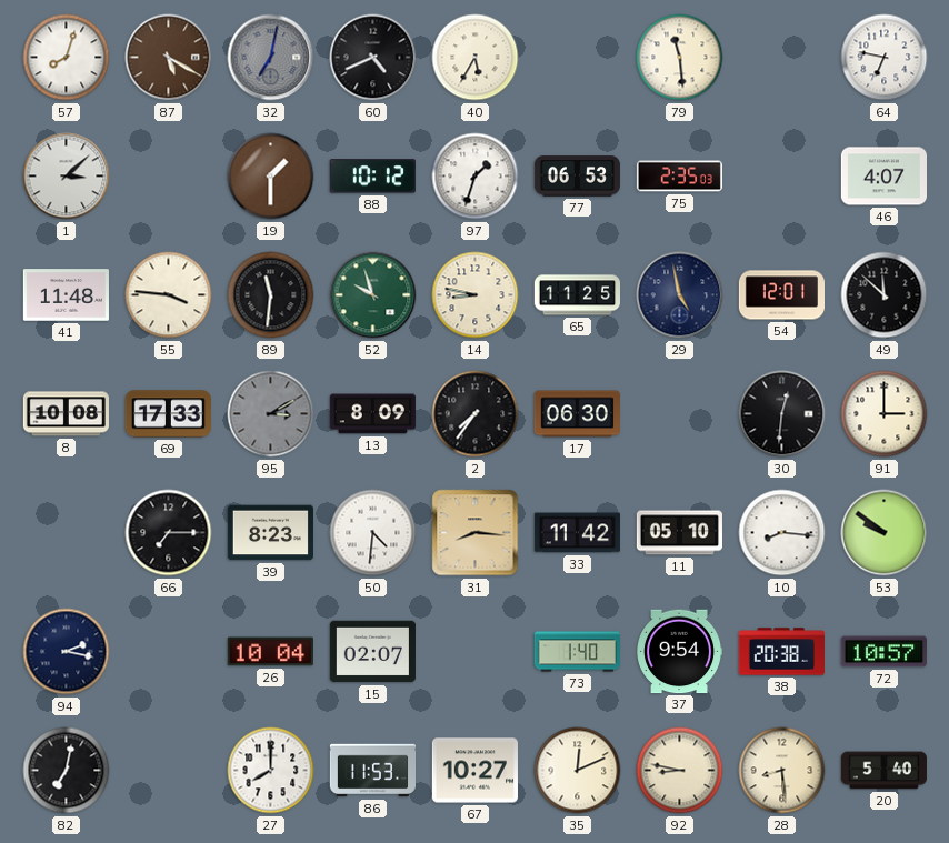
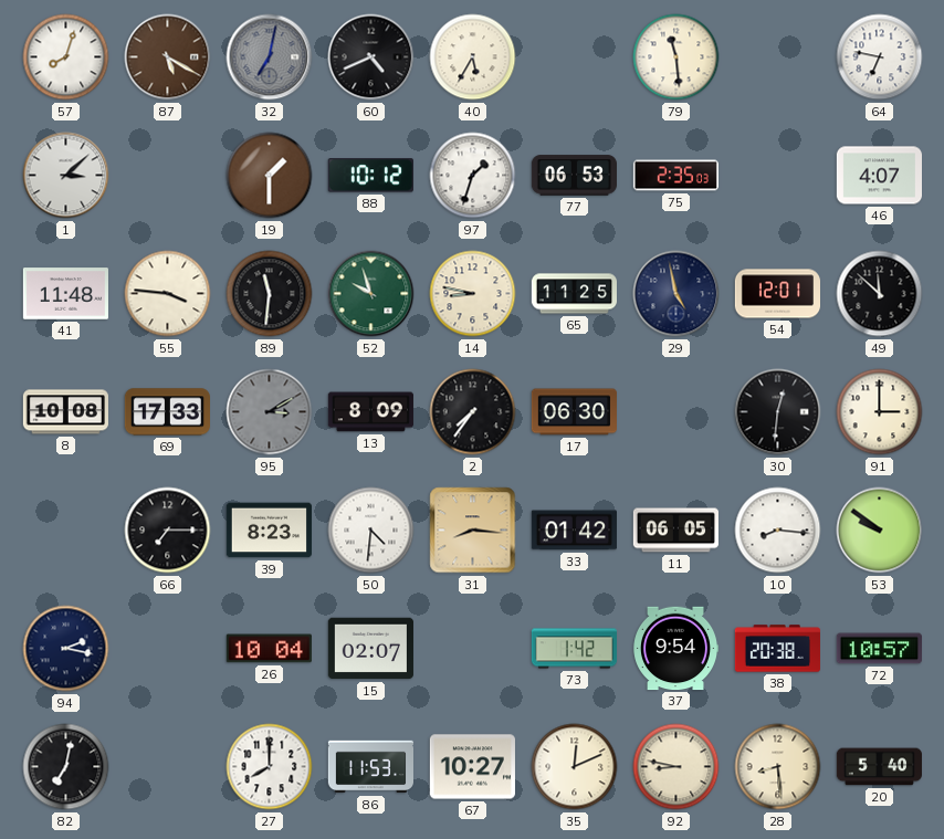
33: 11:42 -> 01:42 (574, 531)
11: 05:10 -> 06:05 (675, 531)
73: 1:40 -> 1:42 (574, 649)
